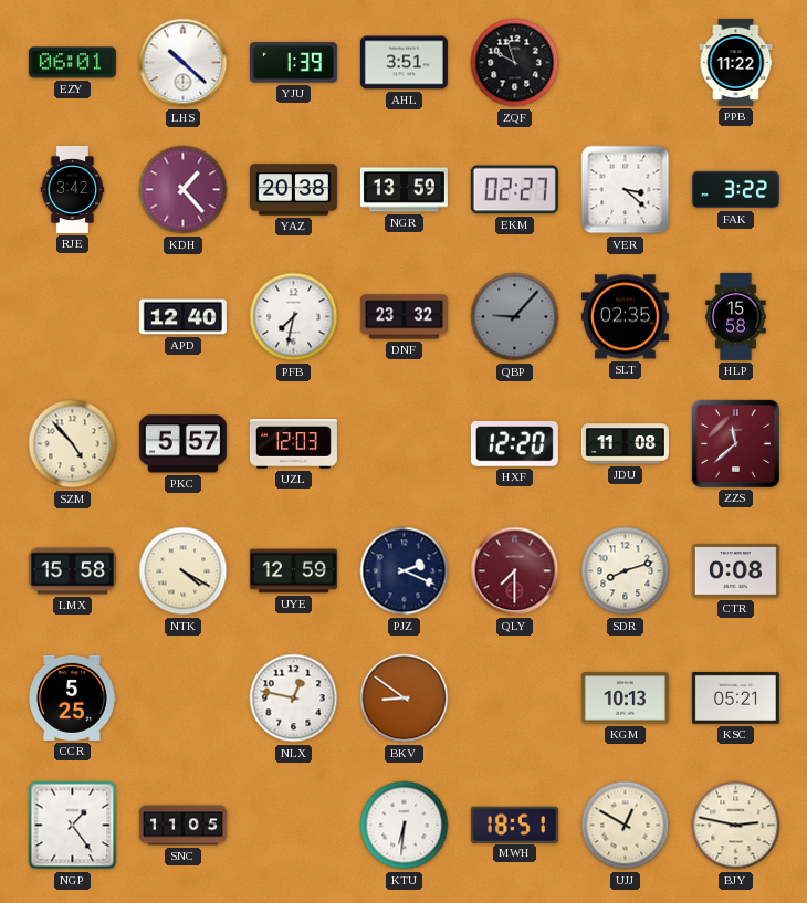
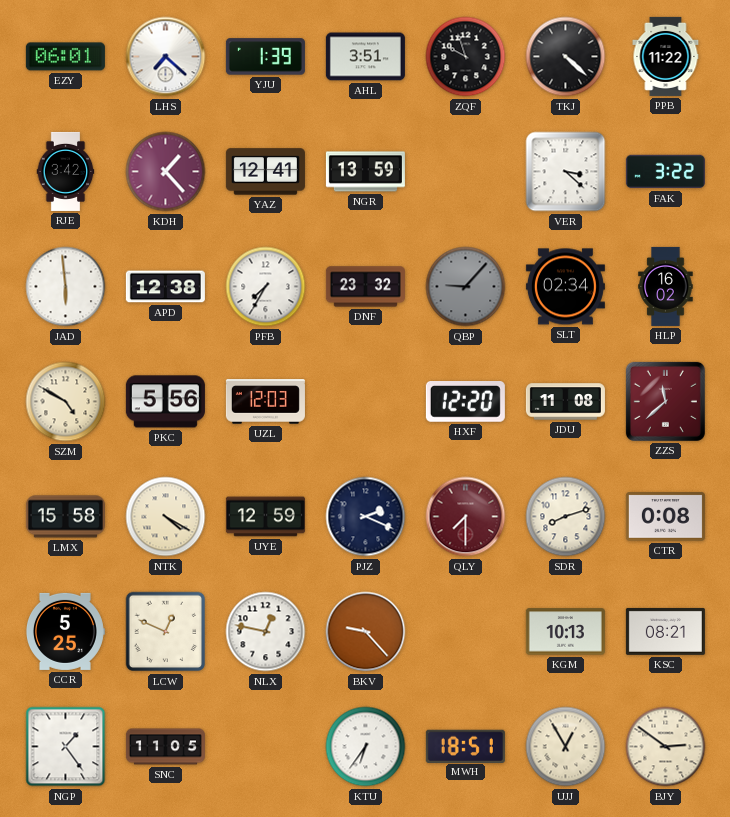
LHS: 10:22 -> 7:22 (166, 57)
TKJ: none -> 4:22 (566, 57)
YAZ: 20:38 -> 12:41 (265, 172)
EKM: 02:27 -> none (514, 190)
JAD: none -> 5:59 (66, 287)
APD: 12:40 -> 12:38 (165, 287)
PFB: 7:32 -> 7:35 (266, 287)
SLT: 02:35 -> 02:34 (565, 287)
HLP: 15:58 -> 16:02 (666, 286)
SZM: 4:53 -> 4:50 (66, 402)
PKC: 5:57 -> 5:56 (165, 402)
LCW: none -> 12:49 (166, 632)
BKV: 8:51 -> 9:23 (366, 632)
KSC: 05:21 -> 08:21 (665, 631)
KTU: 6:31 -> 6:36 (366, 747)
UJJ: 12:50 -> 12:55 (566, 747)
BJY: 2:47 -> 2:51 (666, 747)
